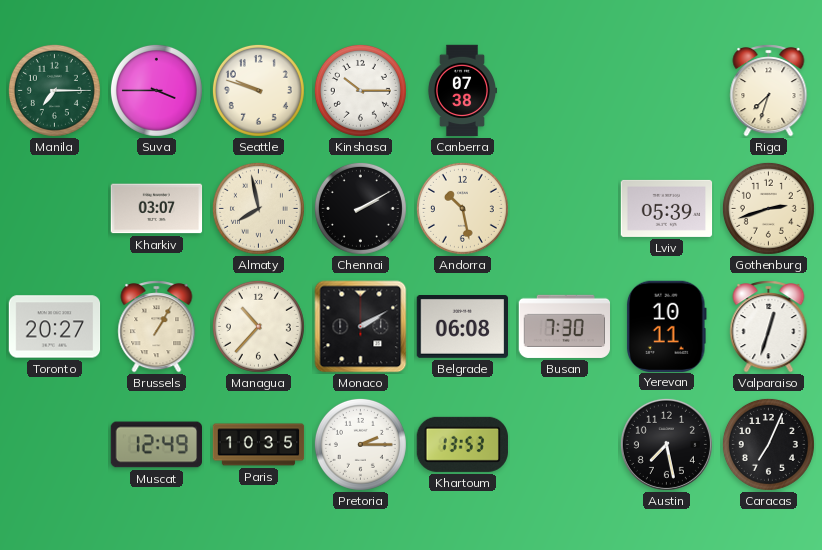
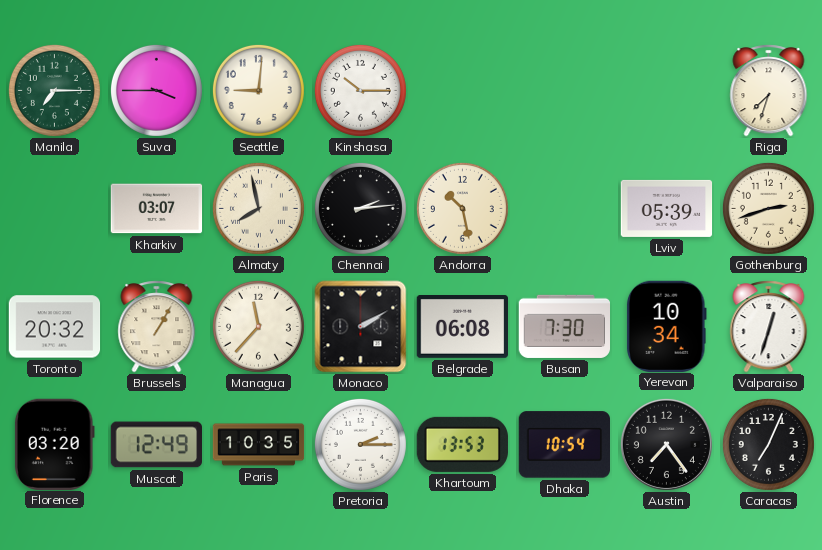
Seattle: 9:48 -> 9:01 (258, 90)
Canberra: 07:38 -> none (461, 91)
Chennai: 2:10 -> 2:14 (360, 208)
Toronto: 20:27 -> 20:32 (55, 327)
Managua: 10:37 -> 11:37 (258, 326)
Yerevan: 10:11 -> 10:34 (666, 326)
Florence: none -> 03:20 (54, 444)
Dhaka: none -> 10:54 (564, 445)
Austin: 7:28 -> 7:24 (666, 444)
